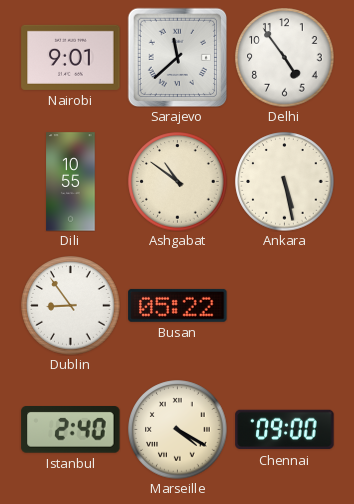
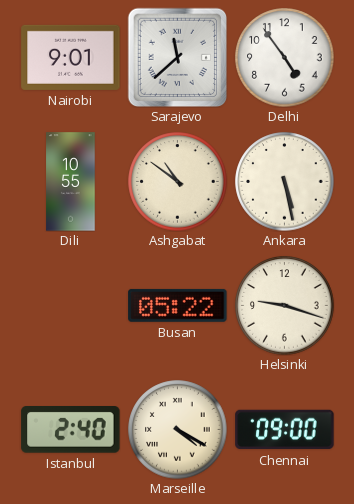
Dublin: 8:54 -> none (71, 306)
Helsinki: none -> 9:18 (285, 306)
